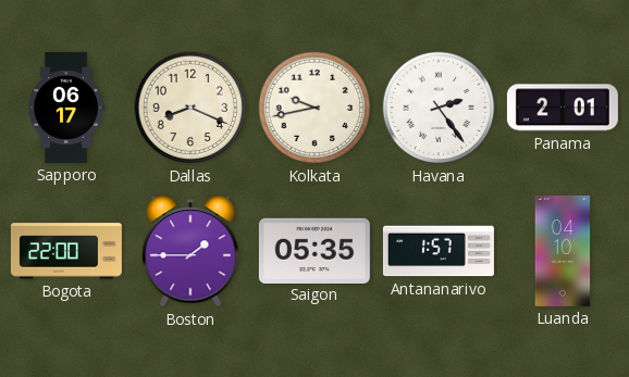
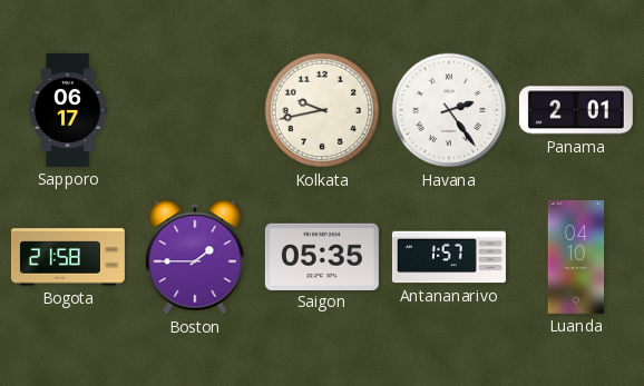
Dallas: 8:19 -> none (190, 108)
Bogota: 22:00 -> 21:58 (68, 257)
